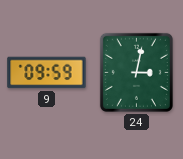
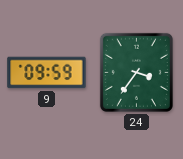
24: 3:02 -> 3:36 (136, 72)
